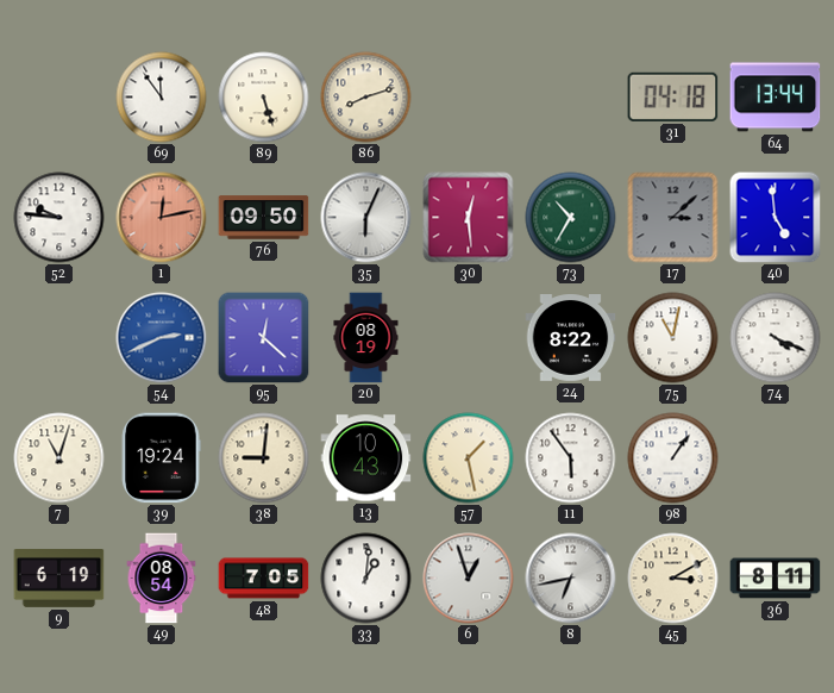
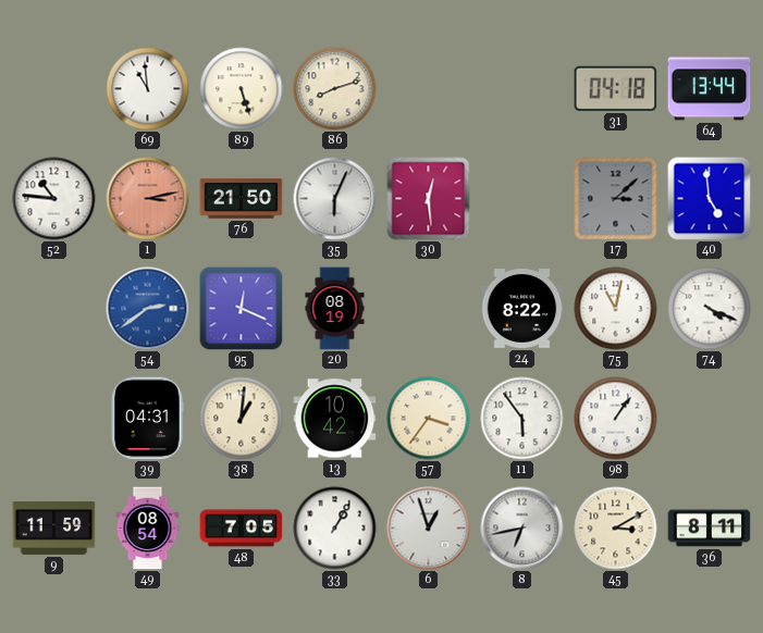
69: 11:54 -> 10:59 (148, 89)
52: 9:46 -> 10:46 (54, 199)
1: 12:13 -> 3:13 (148, 199)
76: 09:50 -> 21:50 (242, 199)
73: 10:35 -> none (571, 218)
54: 2:41 -> 2:39 (148, 309)
95: 12:22 -> 12:19 (242, 309)
7: 11:03 -> none (59, 458)
39: 19:24 -> 04:31 (147, 419)
38: 9:01 -> 1:01 (242, 419)
13: 10:43 -> 10:42 (335, 419)
57: 1:28 -> 3:36 (429, 419)
9: 6:19 -> 11:59 (54, 529)
33: 1:01 -> 1:05 (335, 529)
